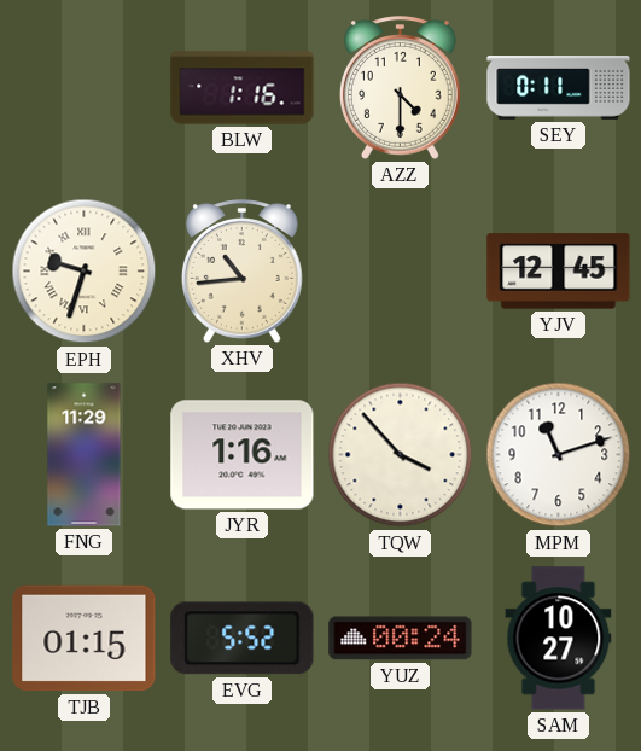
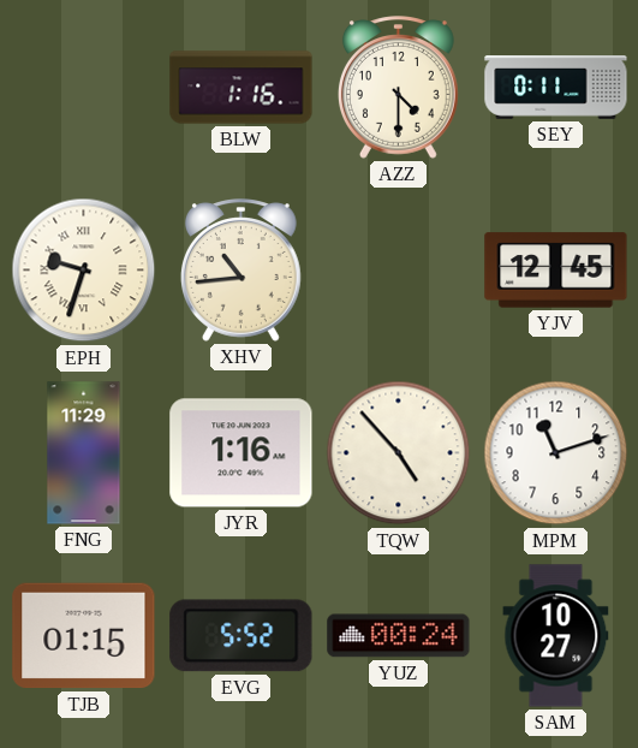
TQW: 3:53 -> 4:53 (399, 453)
